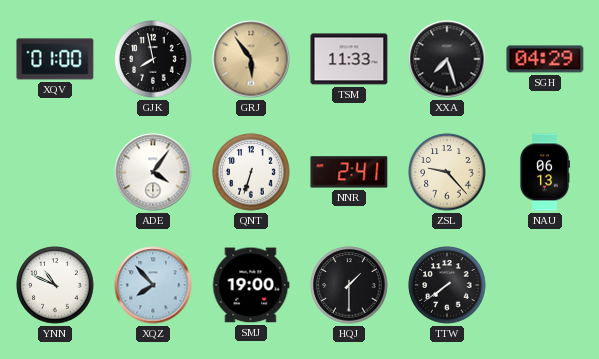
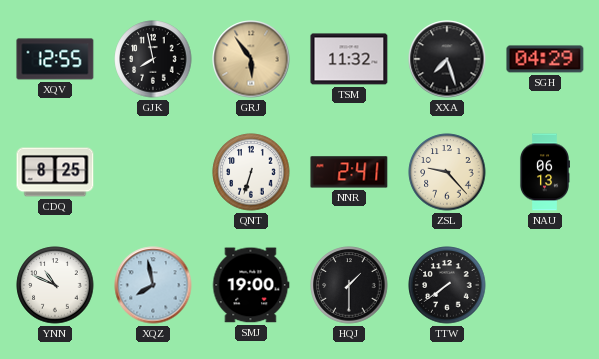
XQV: 01:00 -> 12:55 (55, 59)
TSM: 11:33 -> 11:32 (349, 59)
CDQ: none -> 8:25 (55, 172)
ADE: 4:06 -> none (153, 172)
XQZ: 7:53 -> 7:58 (153, 285)
